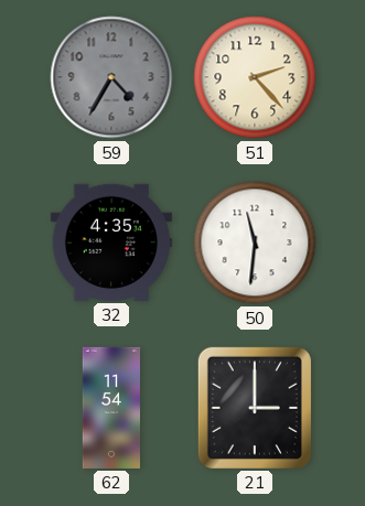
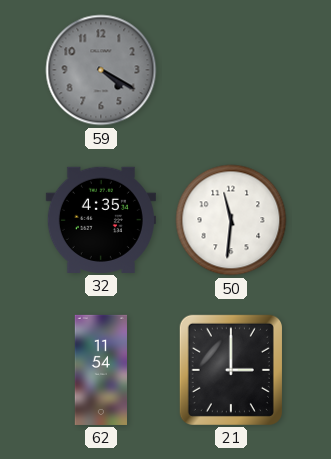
59: 4:35 -> 4:20 (101, 70)
51: 2:23 -> none (255, 77)
